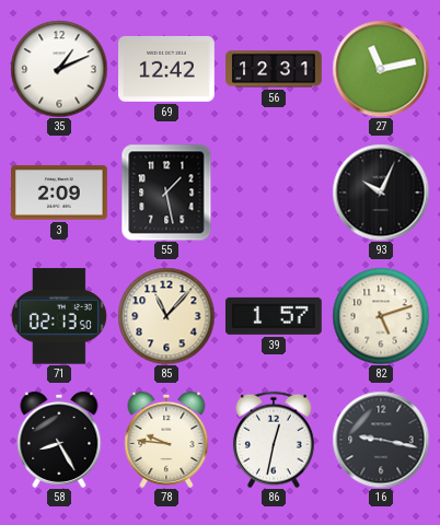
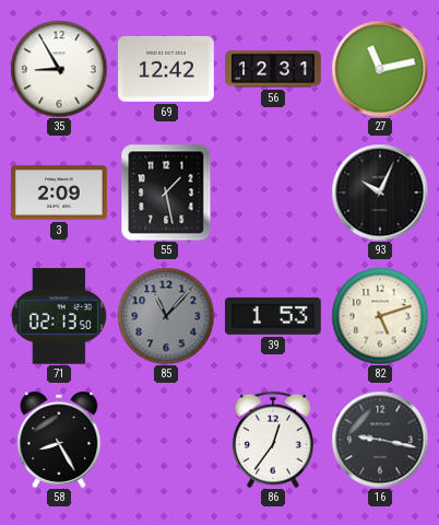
35: 1:11 -> 8:55 (59, 69)
85 dial: cream -> grey (166, 316)
39: 1:57 -> 1:53 (273, 316)
78: 9:46 -> none (166, 440)
86: 12:32 -> 12:36 (273, 440)
